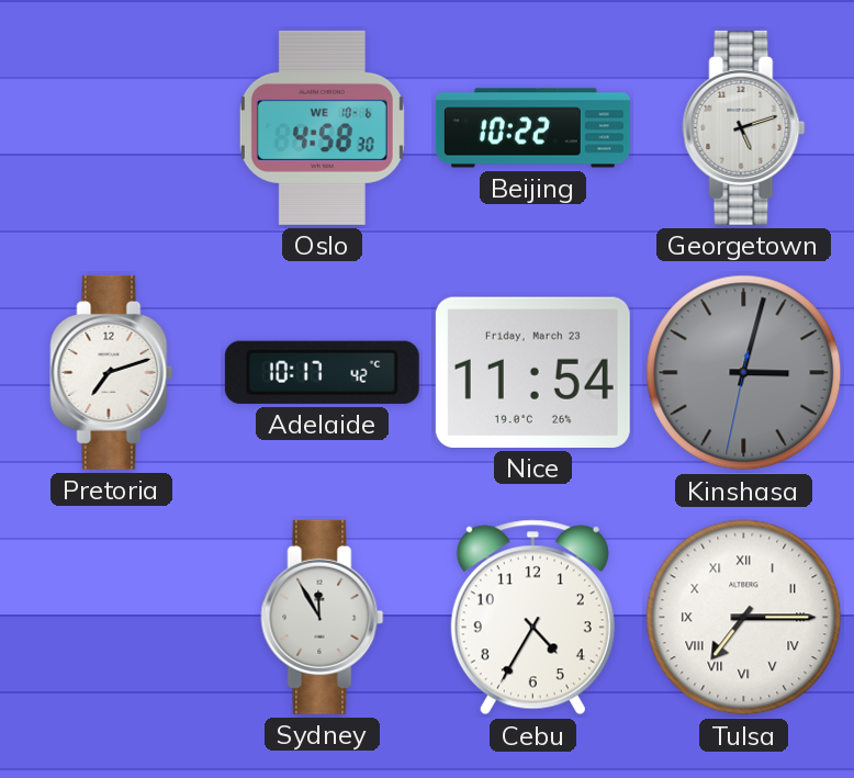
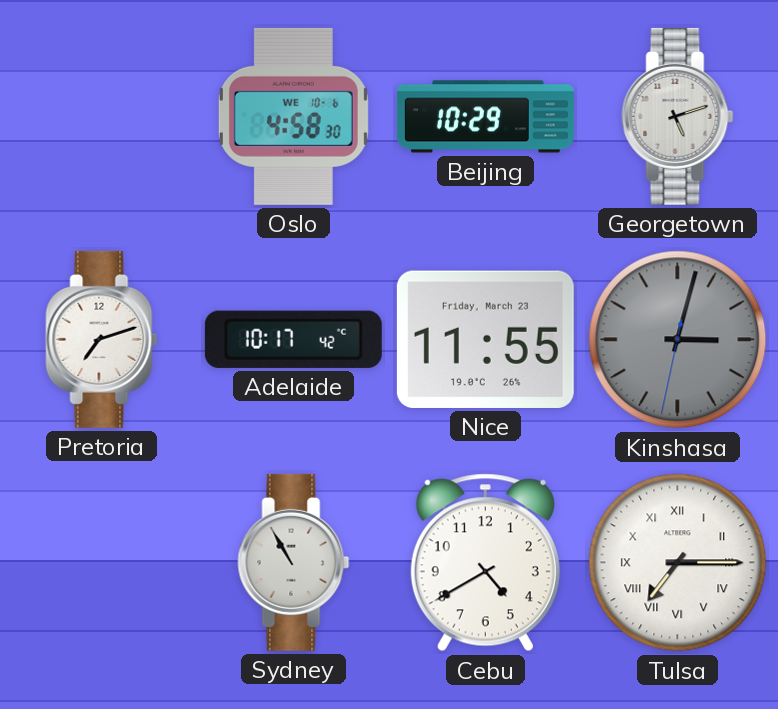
Beijing: 10:22 -> 10:29 (485, 117)
Nice: 11:54 -> 11:55 (485, 339)
Sydney: 11:55 -> 10:55 (294, 562)
Cebu: 4:35 -> 4:40 (485, 563)
